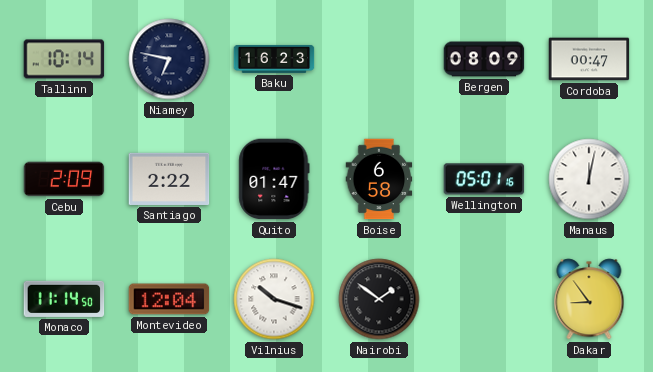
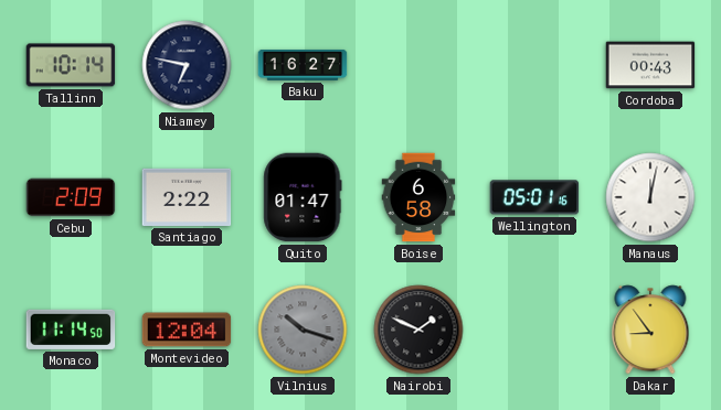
Baku: 16:23 -> 16:27 (303, 65)
Bergen: 08:09 -> none (484, 59)
Cordoba: 00:47 -> 00:43 (650, 65)
Vilnius dial: white -> grey (303, 330)
Nairobi: 1:51 -> 1:49 (418, 330)
